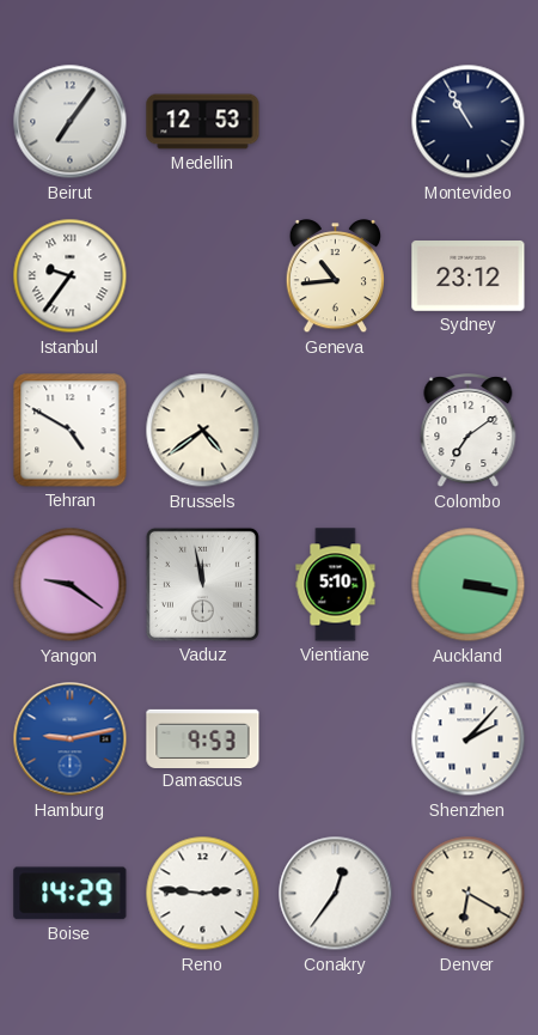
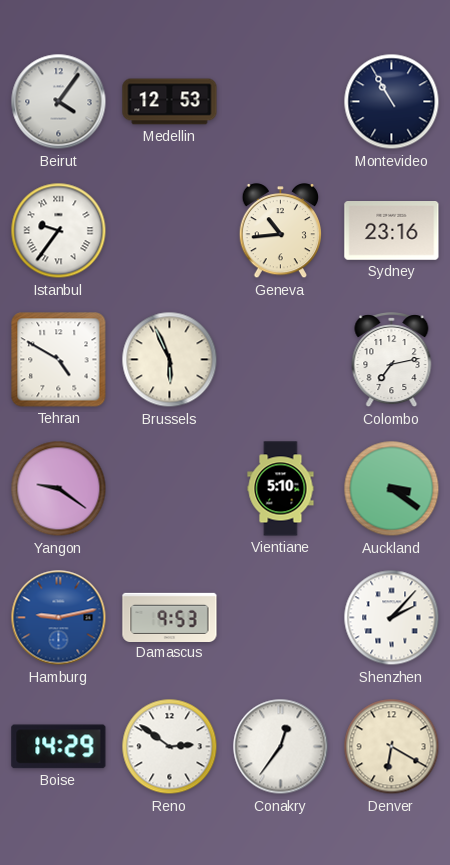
Beirut: 7:06 -> 4:06 (59, 102)
Sydney: 23:12 -> 23:16 (392, 231)
Brussels: 4:39 -> 5:56 (170, 360)
Colombo: 7:09 -> 7:13 (392, 360)
Vaduz: 11:58 -> none (202, 584)
Auckland: 3:17 -> 3:21 (392, 489)
Reno: 2:46 -> 2:51 (170, 747)
